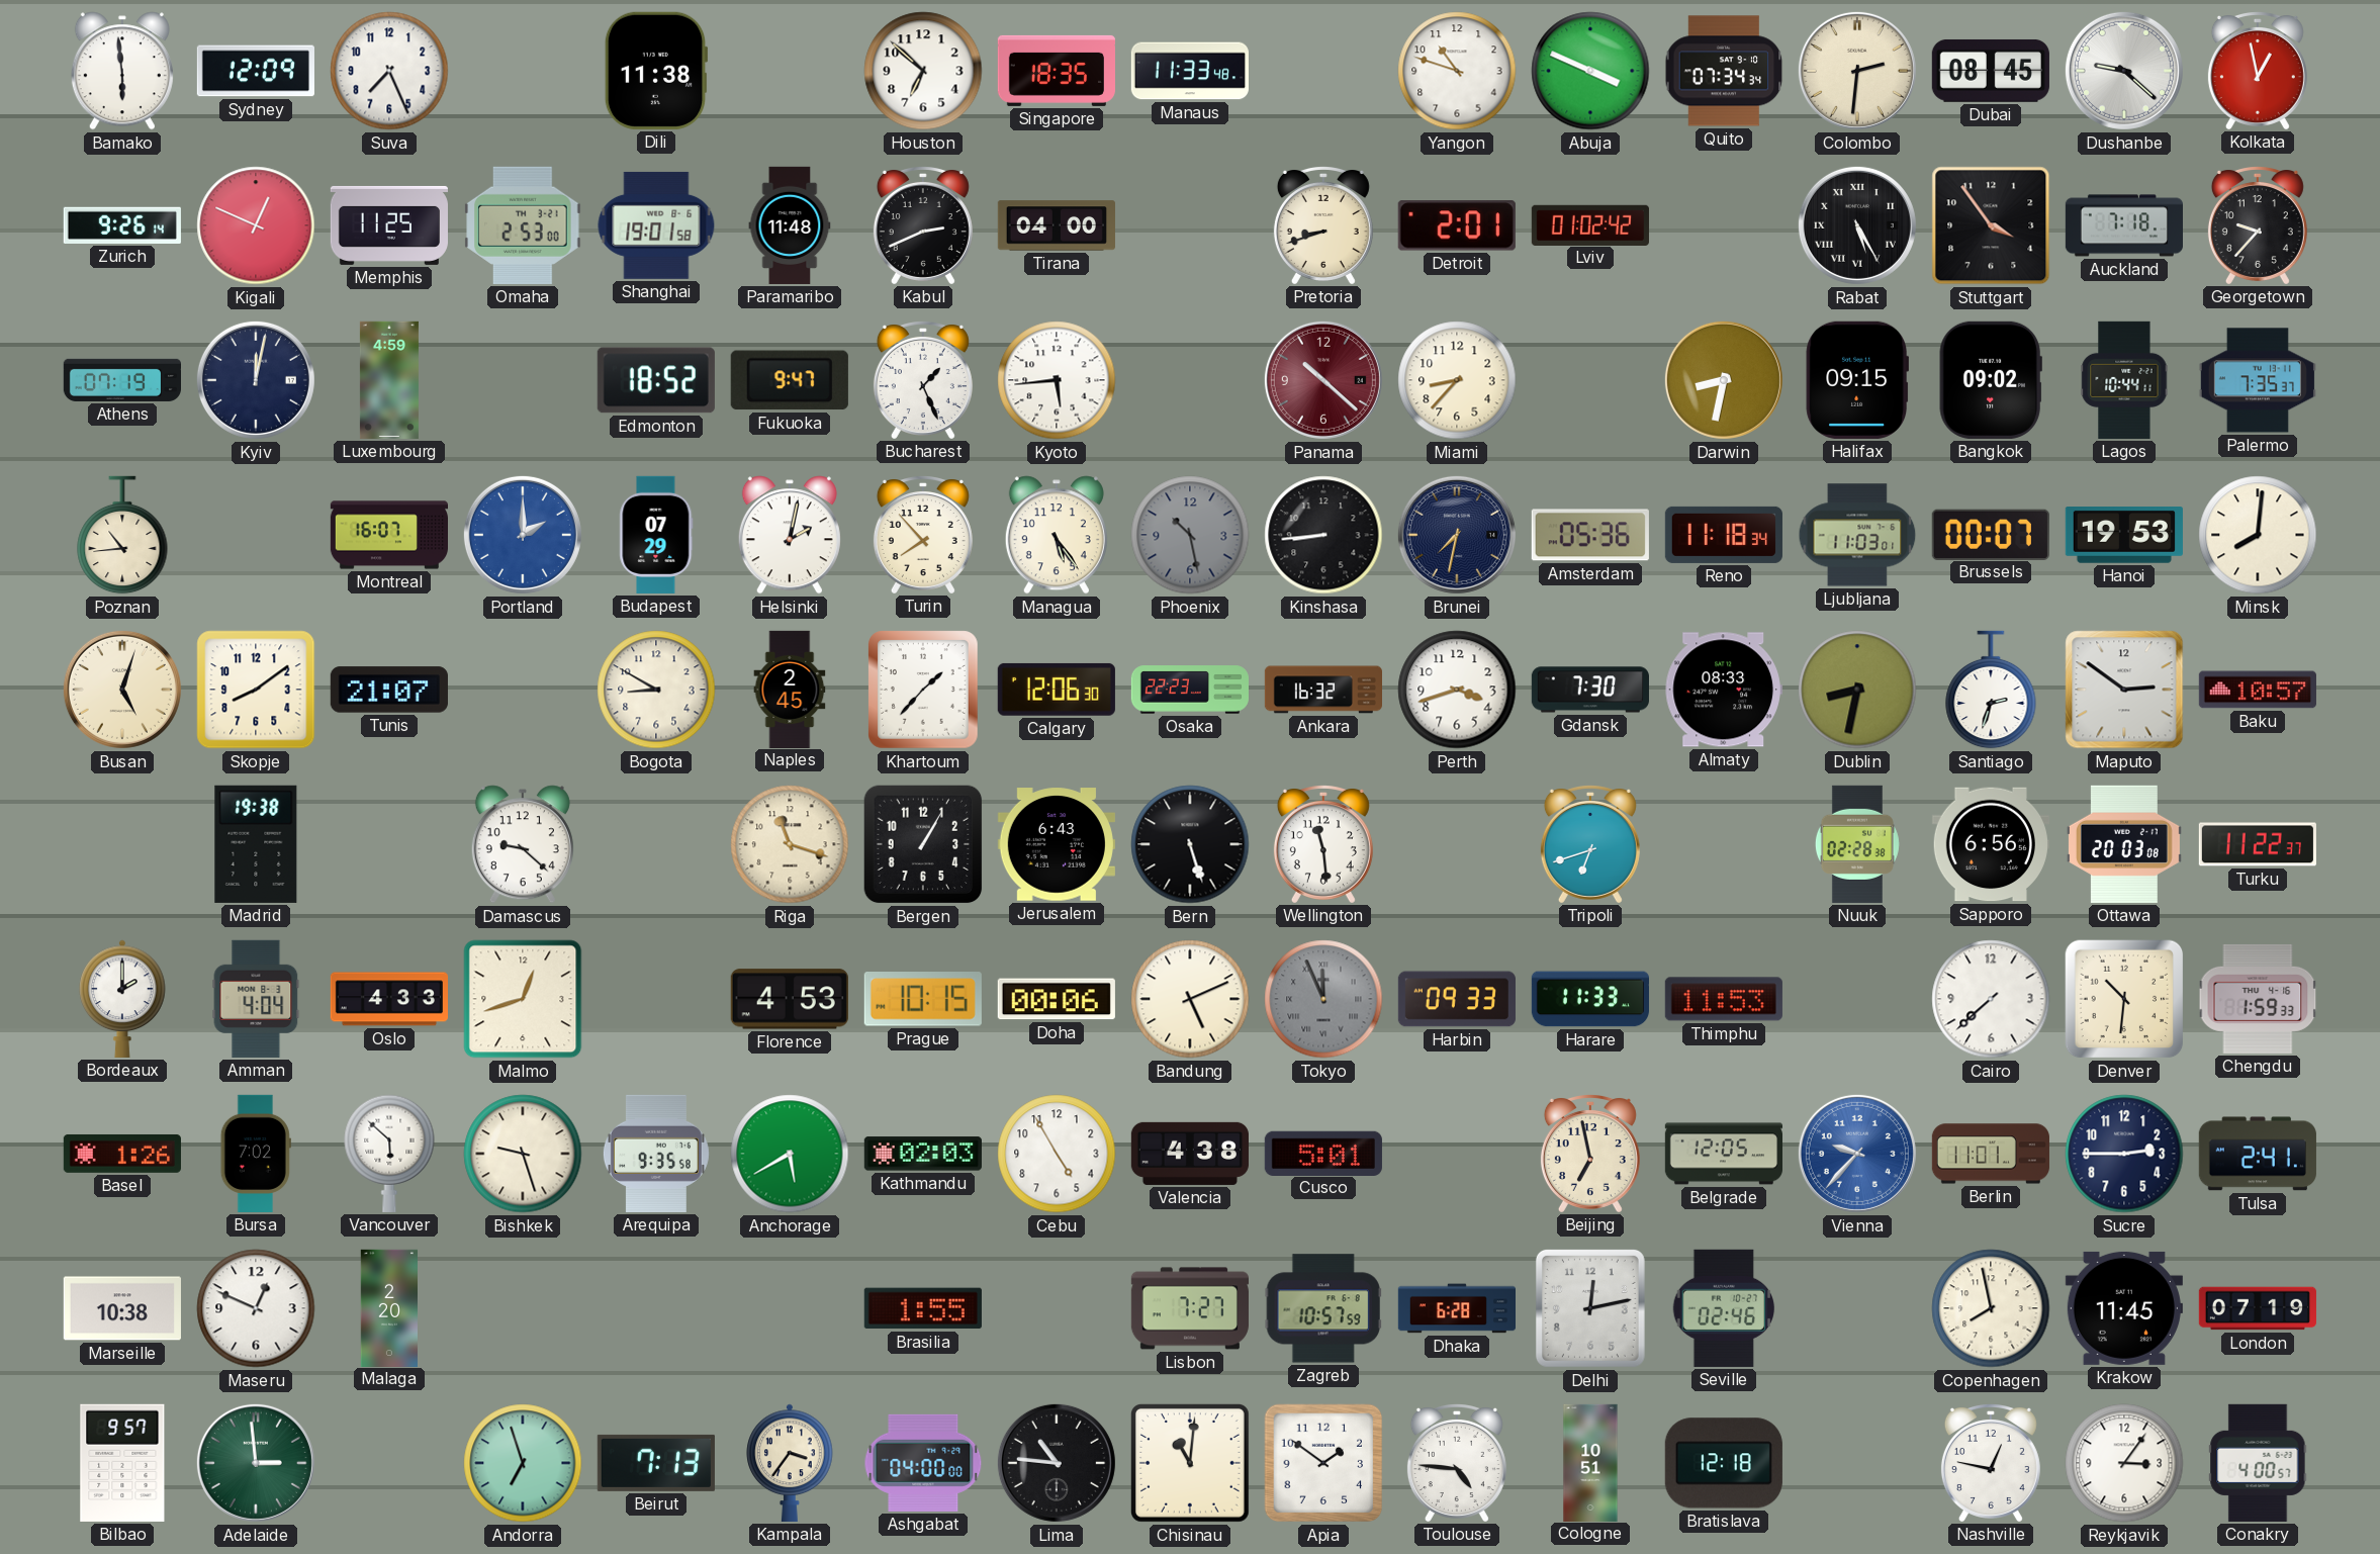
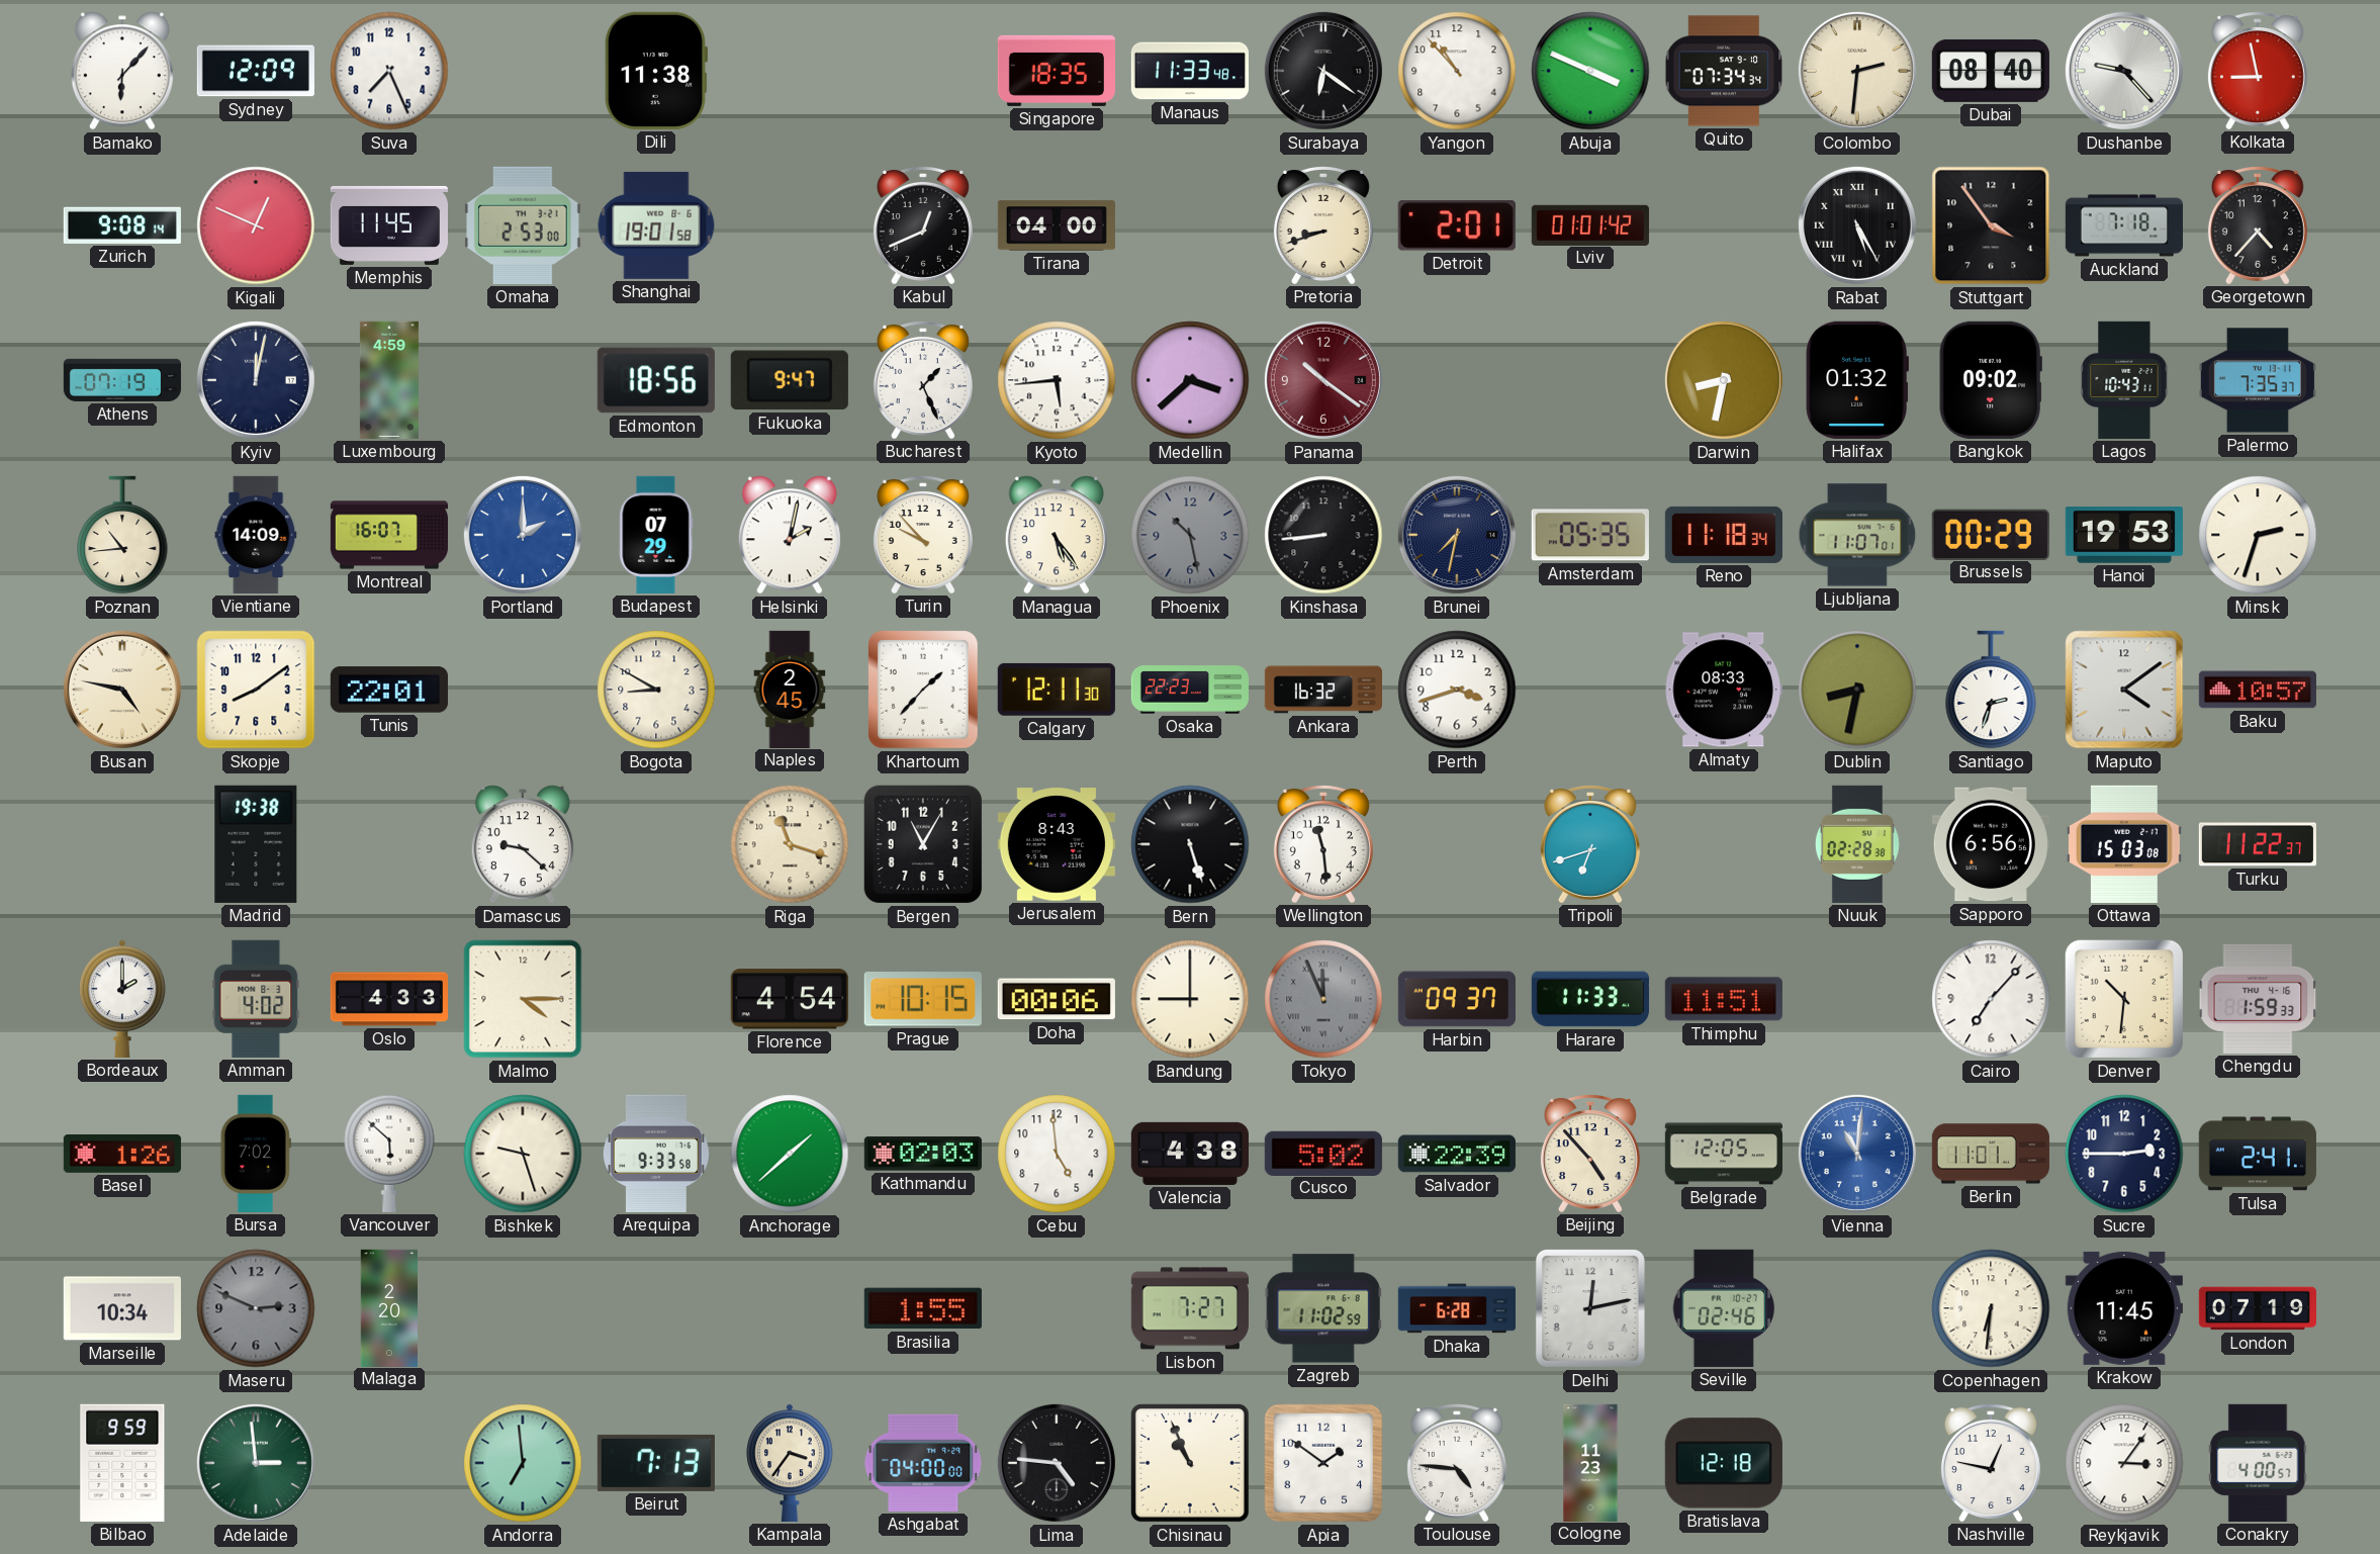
Bamako: 5:59 -> 6:07 (122, 71)
Houston: 6:52 -> none (923, 71)
Surabaya: none -> 6:21 (1323, 71)
Yangon: 10:48 -> 10:53 (1457, 71)
Dubai: 08:45 -> 08:40 (1991, 71)
Dushanbe: 9:22 -> 9:23 (2124, 71)
Kolkata: 12:58 -> 8:58 (2258, 71)
Zurich: 9:26 -> 9:08 (122, 225)
Memphis: 11:25 -> 11:45 (388, 225)
Paramaribo: 11:48 -> none (790, 225)
Kabul: 2:41 -> 12:41 (923, 225)
Lviv: 01:02 -> 01:01 (1590, 224)
Georgetown: 9:37 -> 4:37 (2258, 225)
Edmonton: 18:52 -> 18:56 (656, 380)
Medellin: none -> 3:38 (1190, 380)
Panama: 10:22 -> 10:21 (1323, 380)
Miami: 8:37 -> none (1457, 380)
Halifax: 09:15 -> 01:32 (1856, 380)
Lagos: 10:44 -> 10:43 (2124, 380)
Vientiane: none -> 14:09 (256, 535)
Turin: 7:53 -> 9:53 (923, 535)
Amsterdam: 05:36 -> 05:35 (1590, 535)
Ljubljana: 11:03 -> 11:07 (1857, 535)
Brussels: 00:07 -> 00:29 (1991, 534)
Minsk: 8:01 -> 2:33 (2258, 535)
Busan: 5:03 -> 4:47 (122, 690)
Tunis: 21:07 -> 22:01 (389, 690)
Calgary: 12:06 -> 12:11 (1057, 690)
Gdansk: 7:30 -> none (1590, 690)
Maputo: 2:51 -> 4:09 (2124, 690)
Bergen: 1:05 -> 11:05 (923, 844)
Jerusalem: 6:43 -> 8:43 (1057, 844)
Ottawa: 20:03 -> 15:03 (2124, 844)
Amman: 4:04 -> 4:02 (256, 999)
Malmo: 12:42 -> 4:15 (523, 999)
Florence: 4:53 -> 4:54 (790, 999)
Bandung: 5:11 -> 9:00 (1190, 999)
Harbin: 09:33 -> 09:37 (1457, 999)
Thimphu: 11:53 -> 11:51 (1724, 999)
Cairo: 7:38 -> 7:07 (1991, 999)
Arequipa: 9:35 -> 9:33 (656, 1154)
Anchorage: 5:40 -> 1:38 (790, 1154)
Cebu: 4:55 -> 4:59 (1057, 1154)
Cusco: 5:01 -> 5:02 (1323, 1153)
Salvador: none -> 22:39 (1457, 1154)
Beijing: 6:58 -> 4:53 (1590, 1154)
Vienna: 9:37 -> 11:01 (1857, 1154)
Marseille: 10:38 -> 10:34 (122, 1308)
Maseru: 12:49 -> 2:49 (256, 1308)
Maseru dial: white -> grey (256, 1308)
Zagreb: 10:57 -> 11:02 (1323, 1308)
Copenhagen: 7:58 -> 6:31 (1991, 1308)
Bilbao: 9:57 -> 9:59 (122, 1463)
Andorra: 6:57 -> 6:59 (523, 1463)
Lima: 10:46 -> 4:46 (1057, 1463)
Chisinau: 11:01 -> 10:56 (1190, 1463)
Cologne: 10:51 -> 11:23 (1590, 1462)
